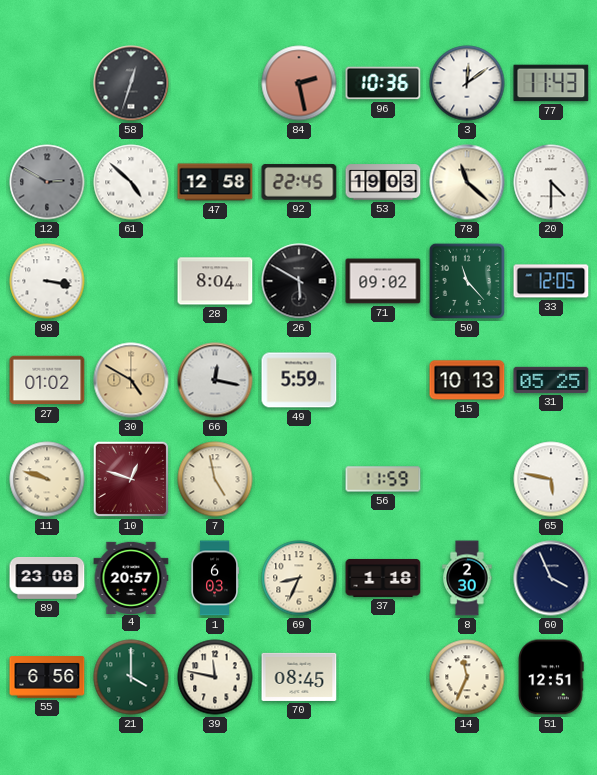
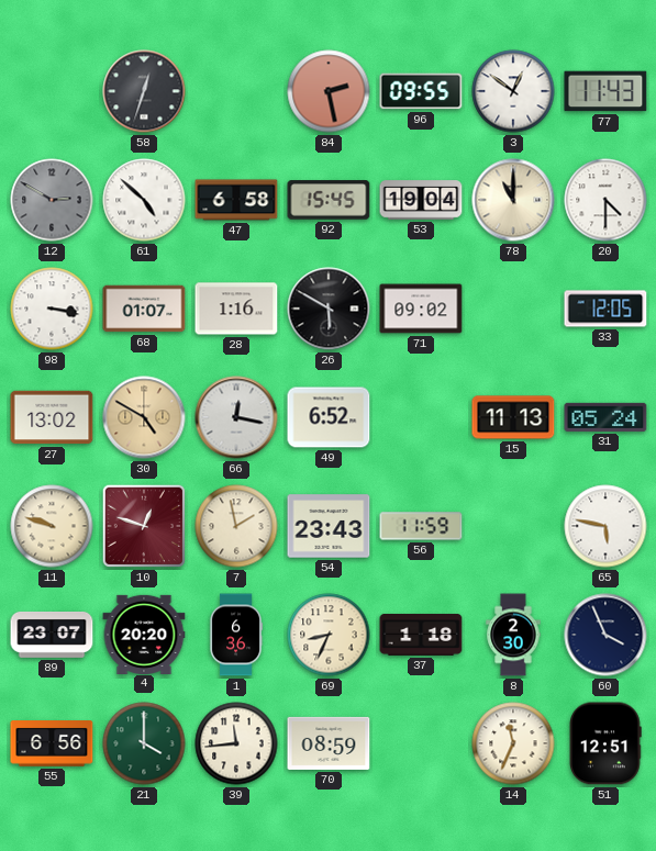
96: 10:36 -> 09:55 (421, 91)
3: 12:09 -> 12:51 (513, 91)
47: 12:58 -> 6:58 (236, 200)
92: 22:45 -> 15:45 (329, 200)
53: 19:03 -> 19:04 (421, 200)
78: 11:22 -> 11:00 (513, 200)
68: none -> 01:07 (144, 309)
28: 8:04 -> 1:16 (236, 309)
50: 11:23 -> none (467, 281)
27: 01:02 -> 13:02 (52, 417)
49: 5:59 -> 6:52 (329, 417)
15: 10:13 -> 11:13 (513, 417)
31: 05:25 -> 05:24 (605, 417)
7: 4:58 -> 1:58 (236, 526)
54: none -> 23:43 (329, 526)
89: 23:08 -> 23:07 (52, 635)
4: 20:57 -> 20:20 (144, 634)
1: 6:03 -> 6:36 (235, 635)
39: 11:47 -> 11:44 (236, 743)
70: 08:45 -> 08:59 (329, 743)
